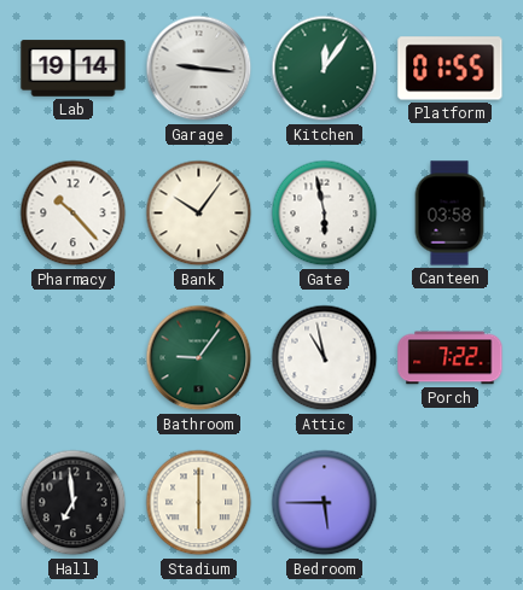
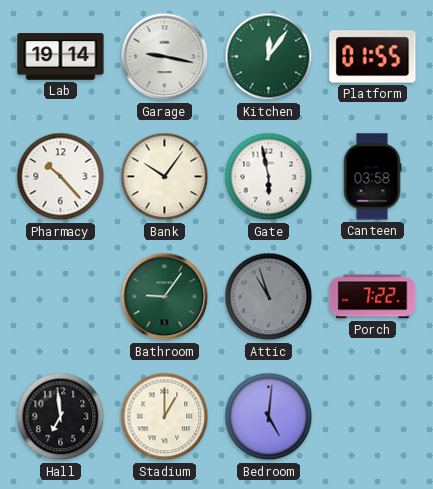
Garage: 9:16 -> 9:17 (165, 57)
Attic: 10:58 -> 10:57 (269, 297)
Attic dial: white -> grey (269, 297)
Stadium: 6:00 -> 1:00 (165, 417)
Bedroom: 5:45 -> 5:01 (269, 417)
